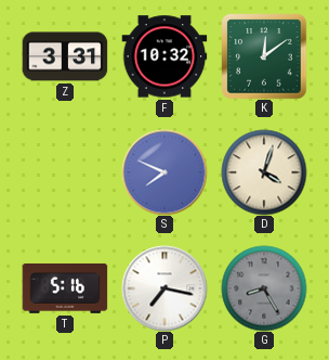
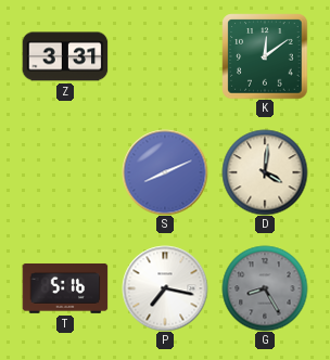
F: 10:32 -> none (164, 56)
S: 7:49 -> 8:11 (165, 172)
D: 4:03 -> 4:01 (265, 172)
